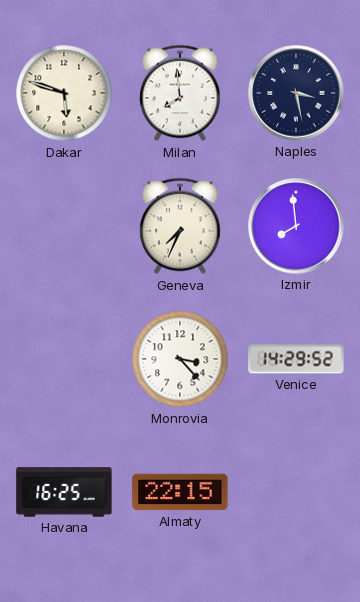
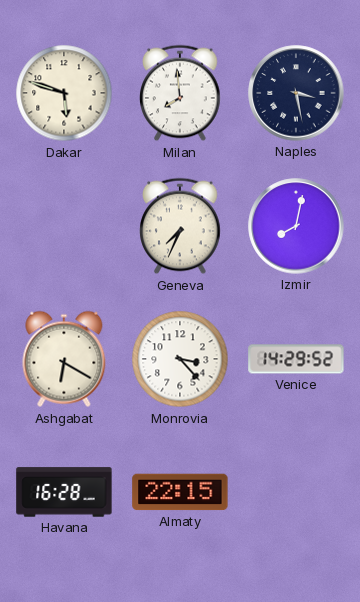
Izmir: 7:59 -> 8:02 (296, 226)
Ashgabat: none -> 6:20 (64, 359)
Havana: 16:25 -> 16:28 (64, 492)
